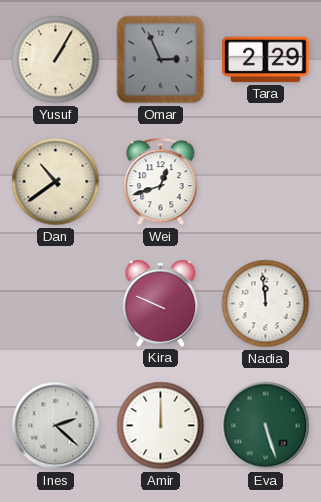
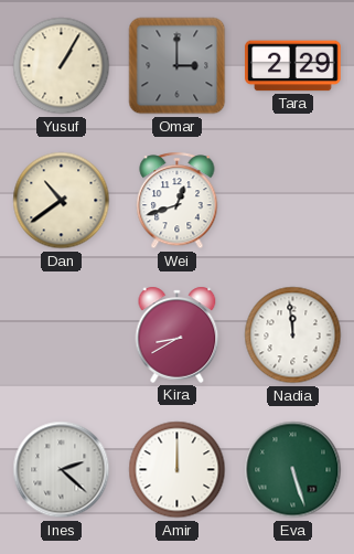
Omar: 2:56 -> 3:00 (178, 66)
Kira: 9:49 -> 8:40 (178, 334)
